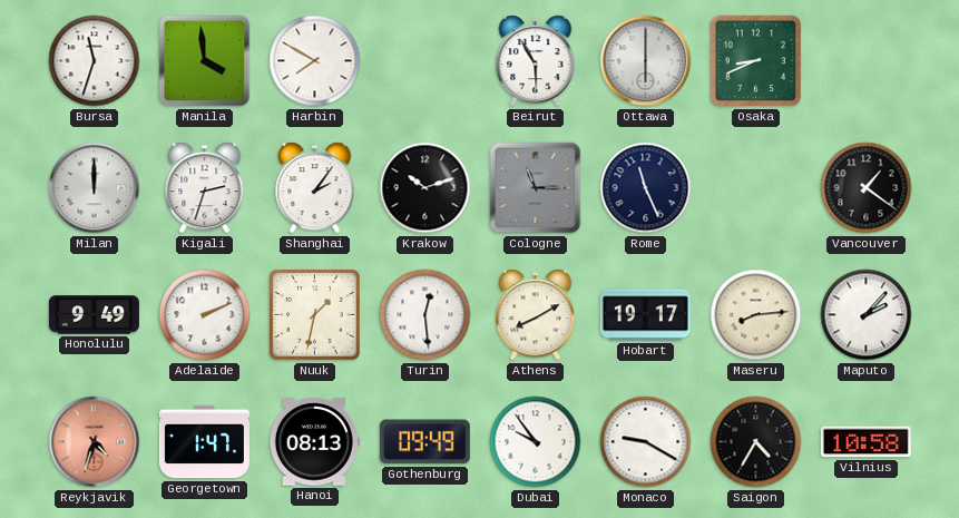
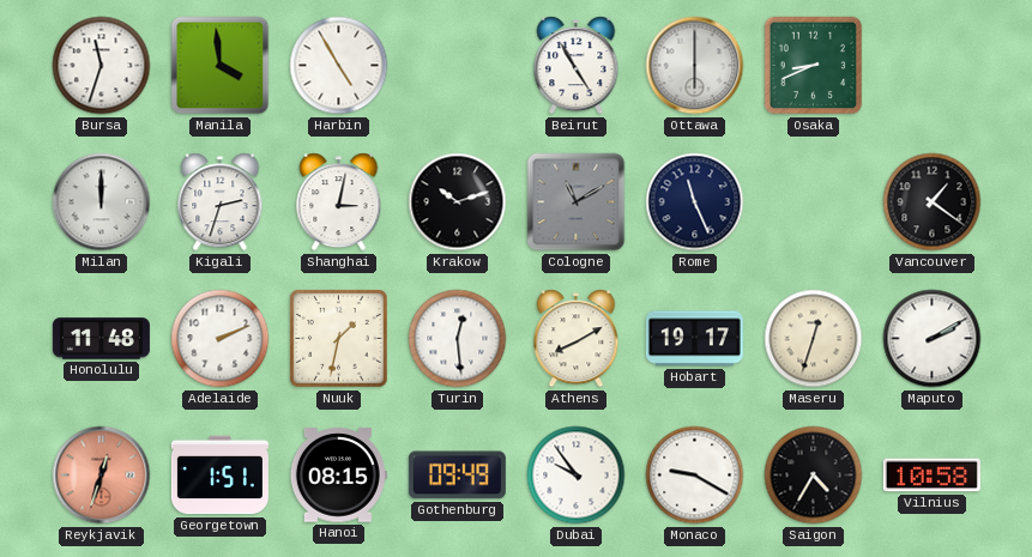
Harbin: 7:50 -> 4:55 (339, 66)
Beirut: 5:55 -> 4:55 (577, 66)
Shanghai: 2:06 -> 3:02 (339, 202)
Cologne: 11:15 -> 11:10 (577, 202)
Honolulu: 9:49 -> 11:48 (101, 339)
Maseru: 8:14 -> 12:33 (814, 339)
Maputo: 2:07 -> 2:10 (933, 339)
Reykjavik: 4:33 -> 12:33 (102, 476)
Georgetown: 1:47 -> 1:51 (219, 476)
Hanoi: 08:13 -> 08:15 (338, 476)
